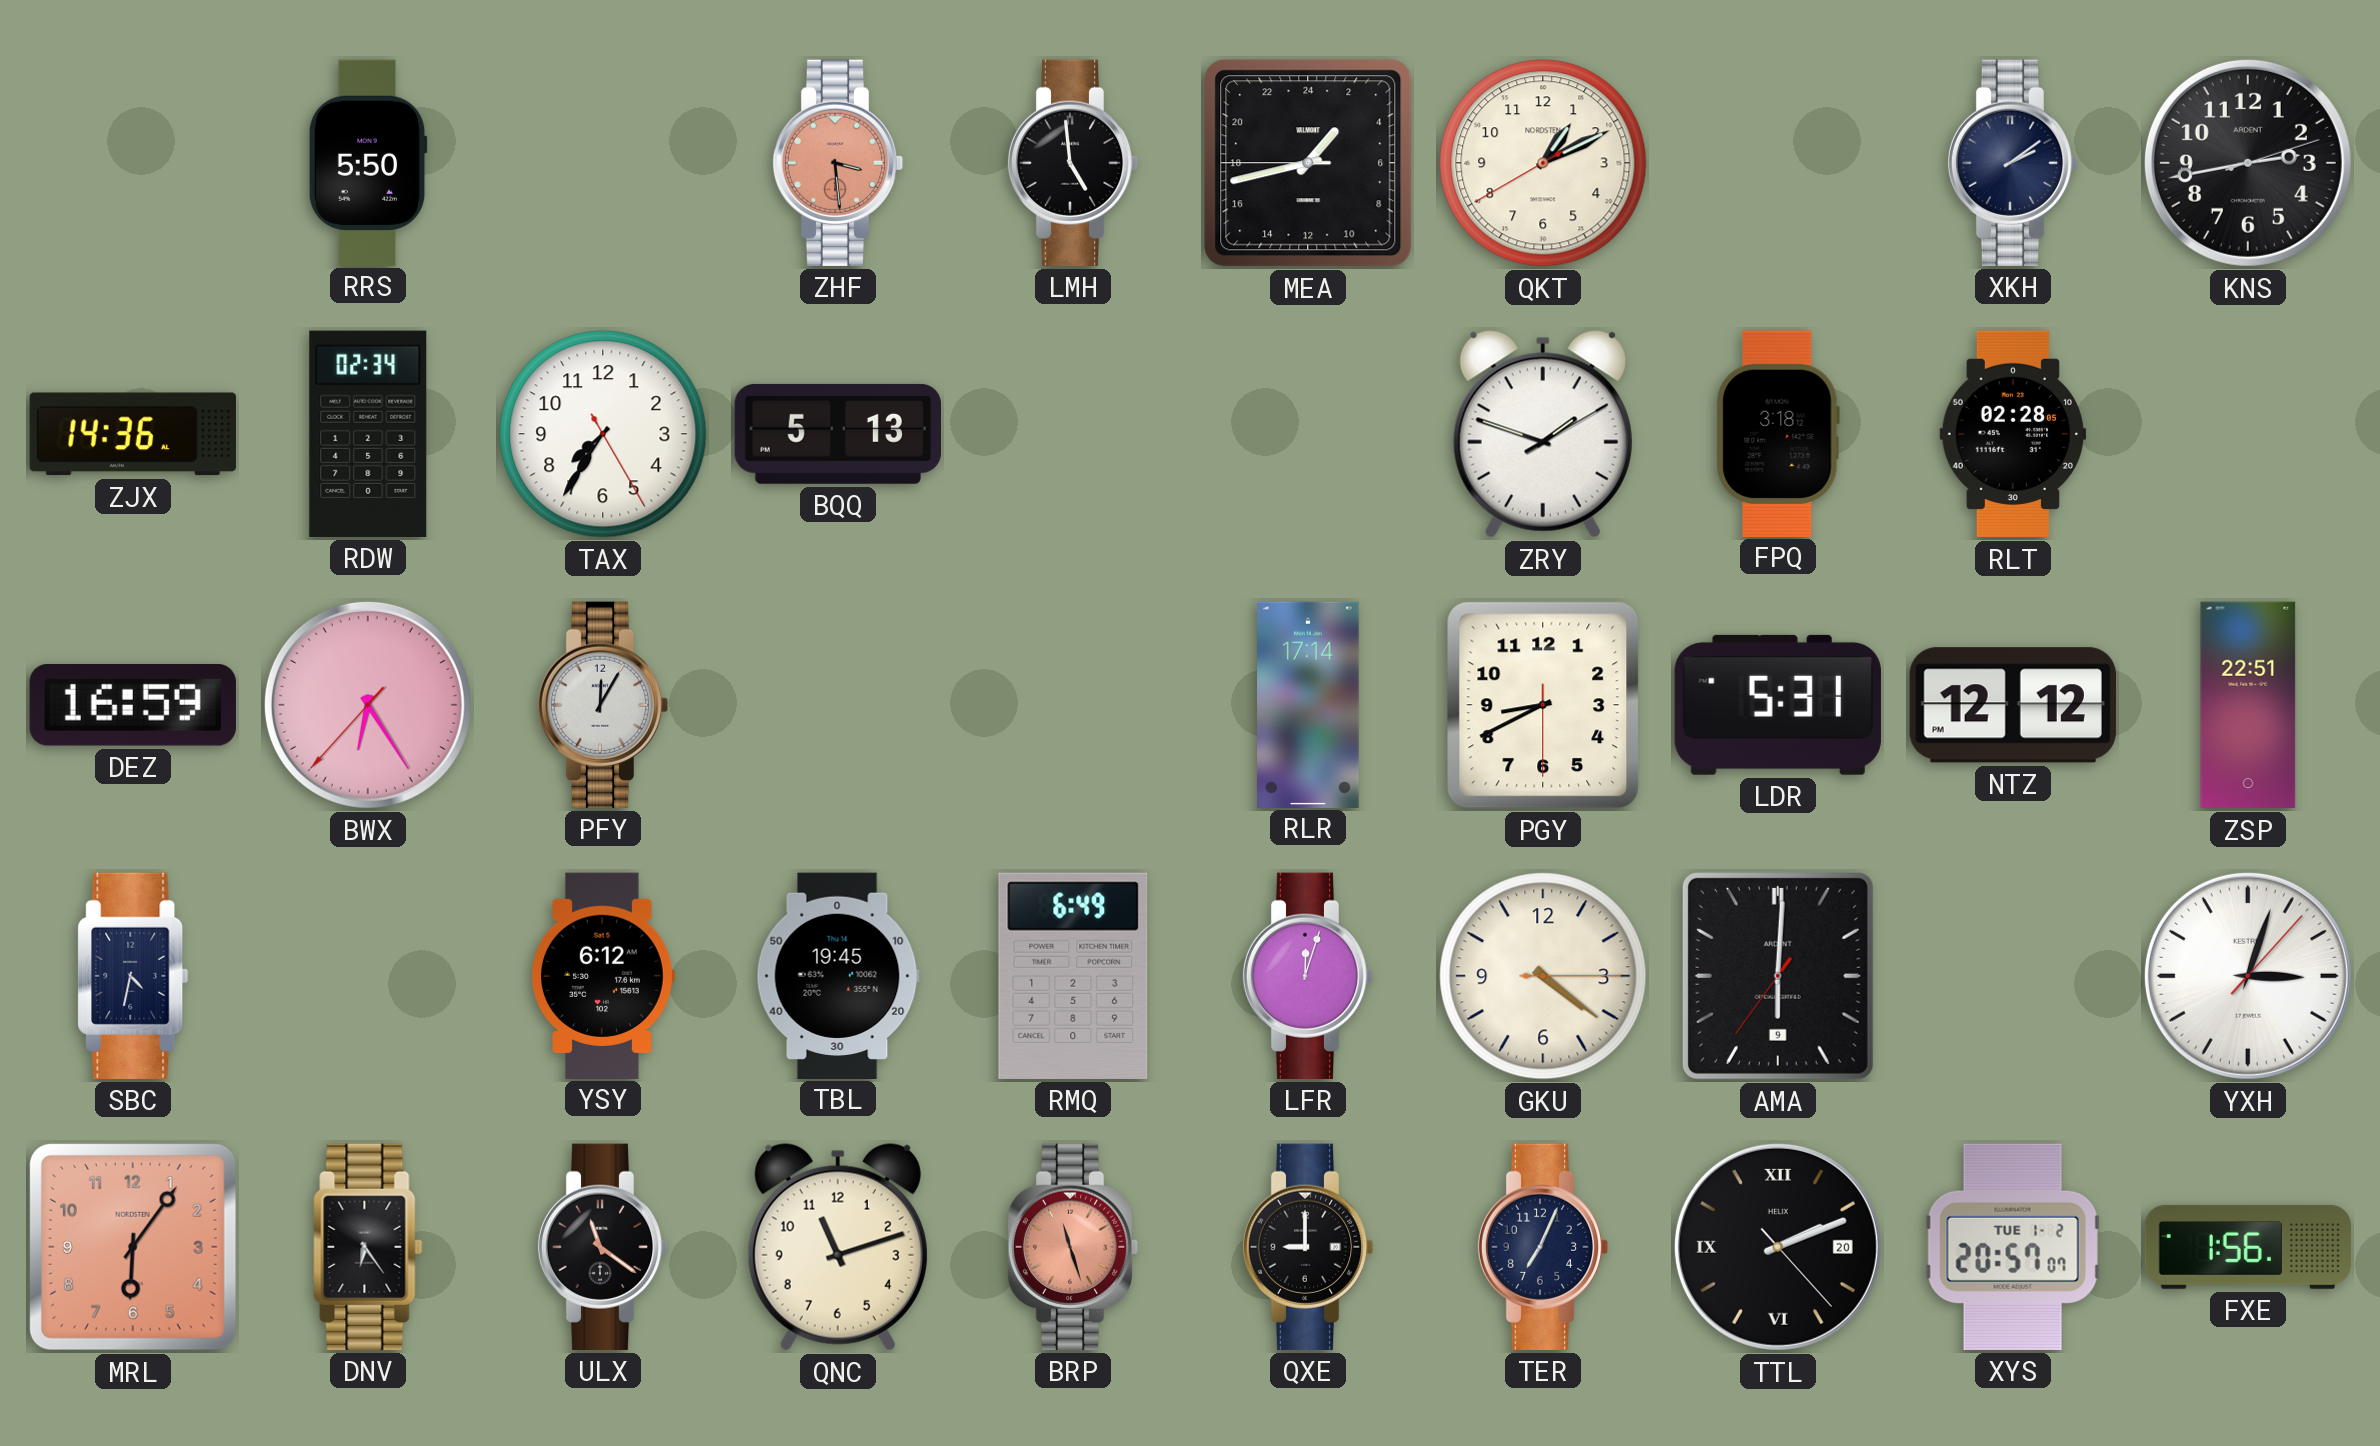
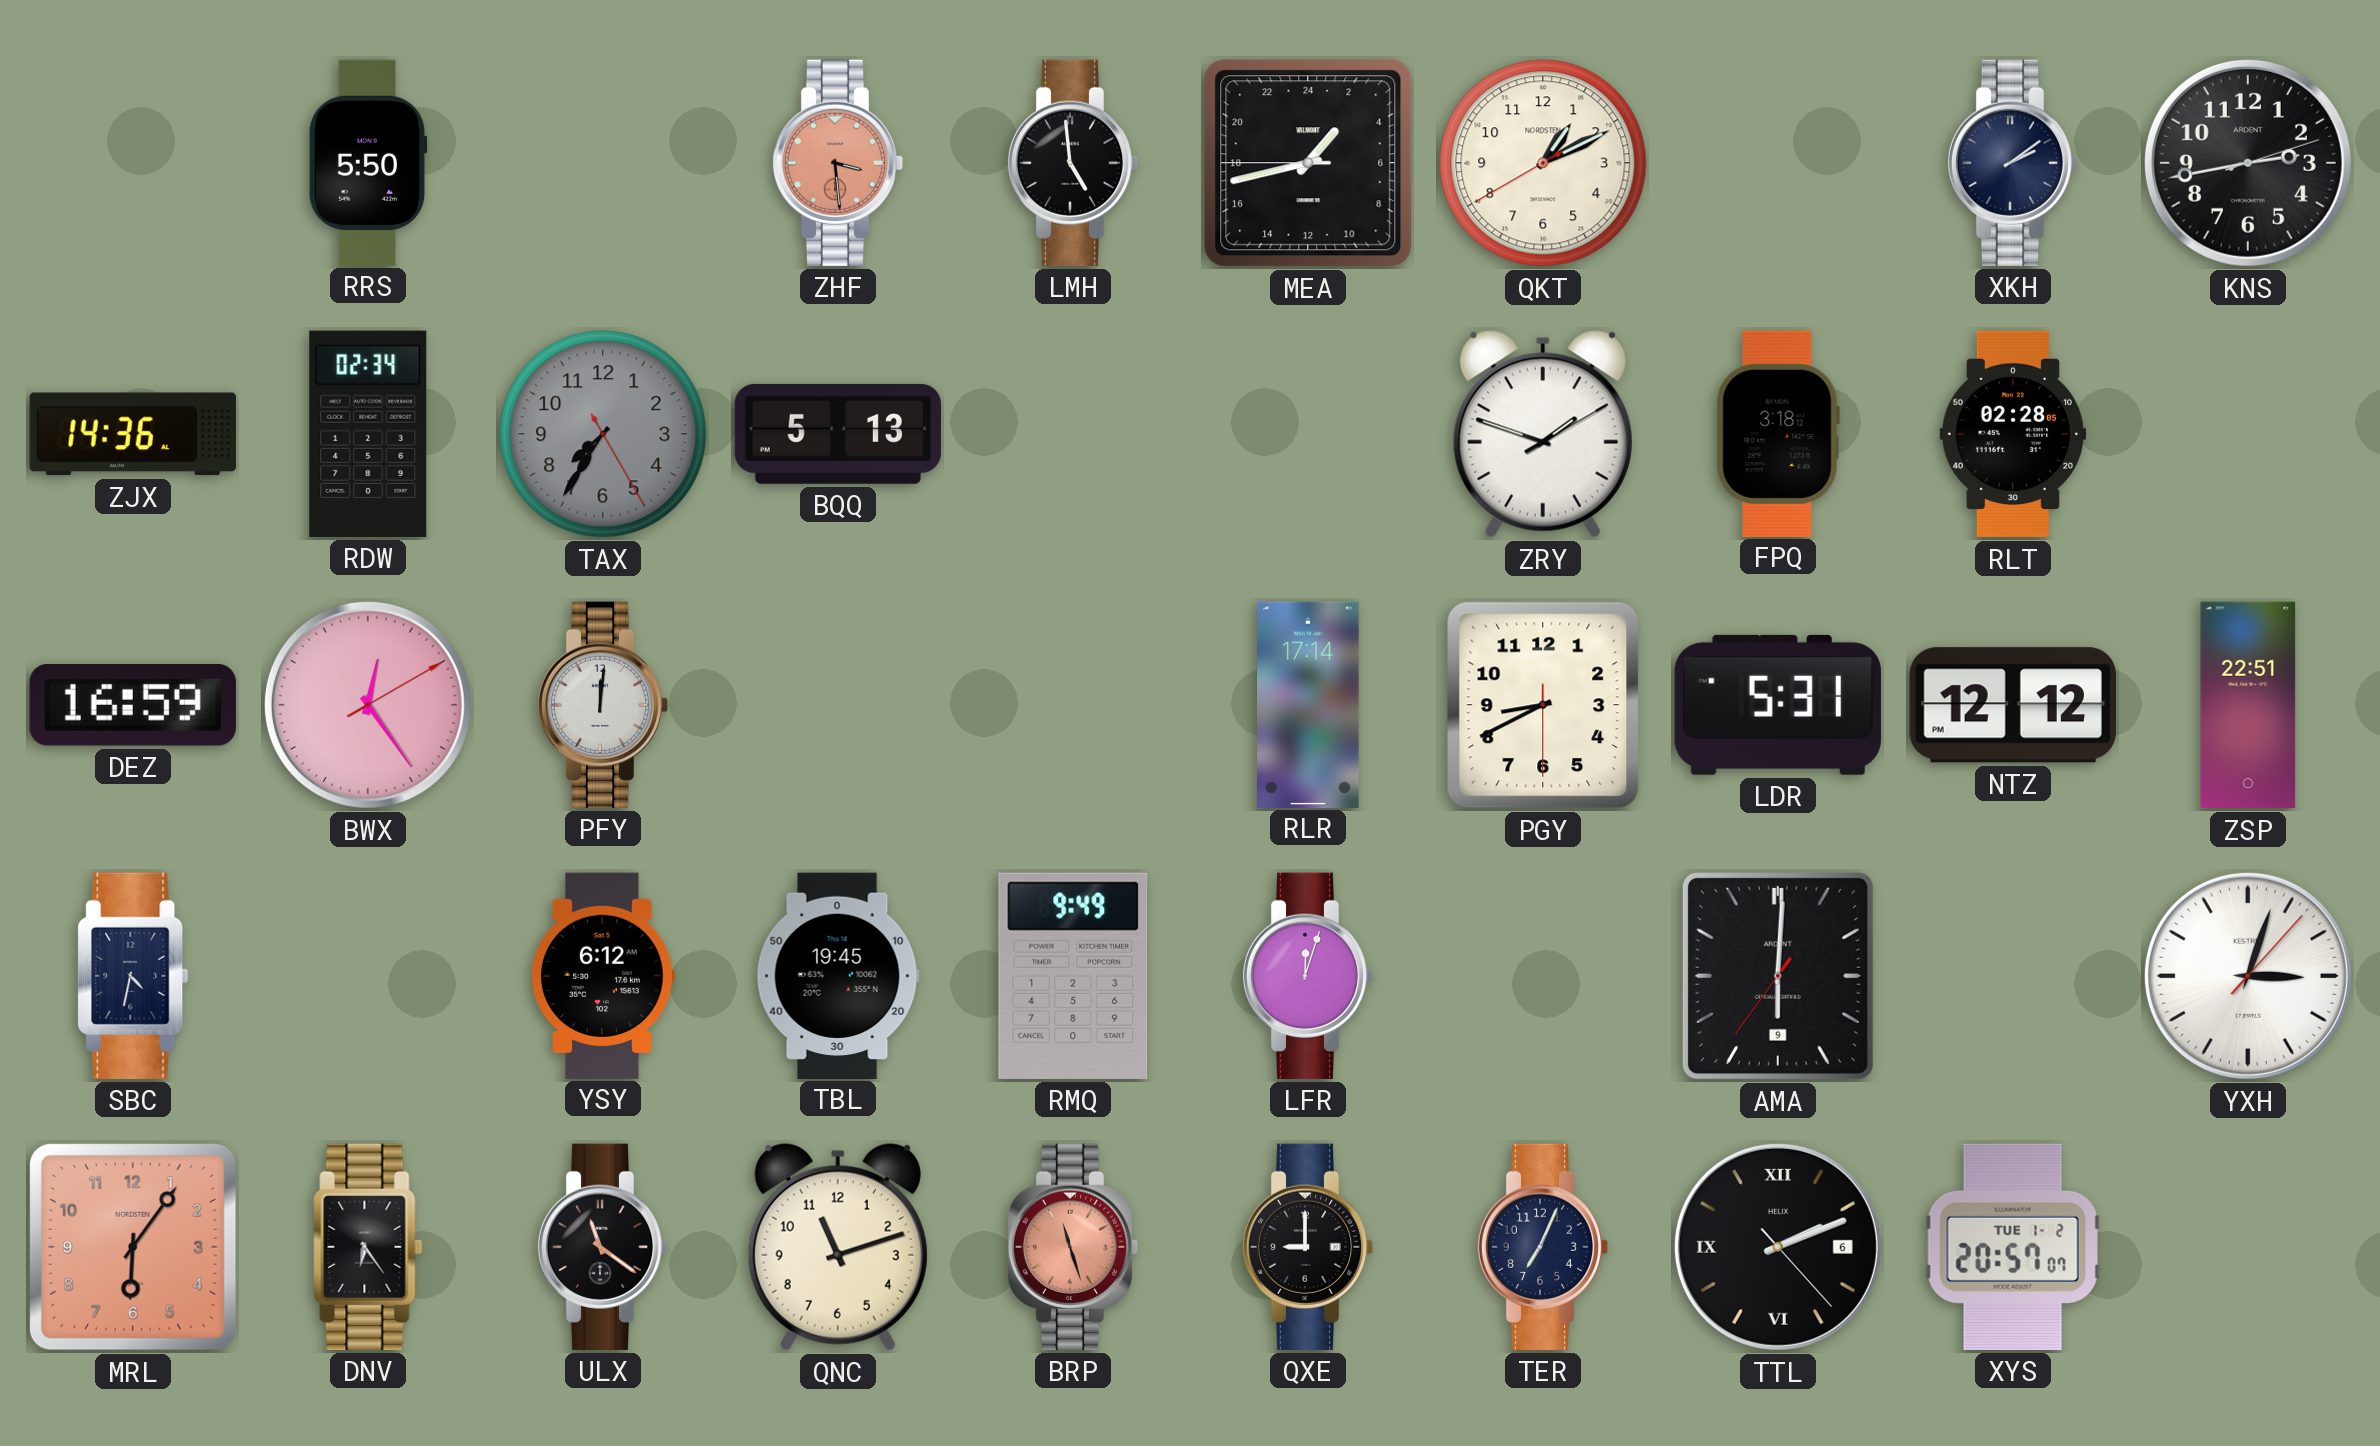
TAX dial: white -> grey (603, 434)
BWX: 6:24 -> 12:24 (368, 705)
PFY: 12:05 -> 12:01 (603, 705)
RMQ: 6:49 -> 9:49 (1073, 976)
GKU: 4:21 -> none (1543, 976)
TTL date: 20 -> 6 (1778, 1247)
FXE: 1:56 -> none (2248, 1247)
